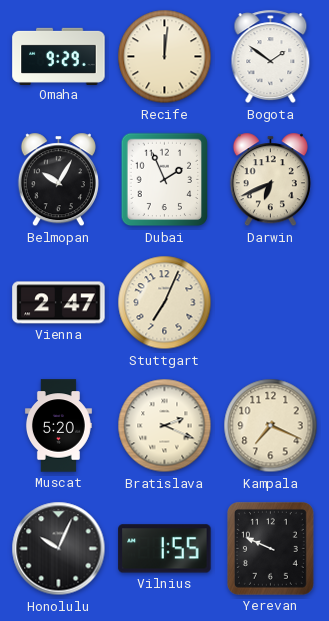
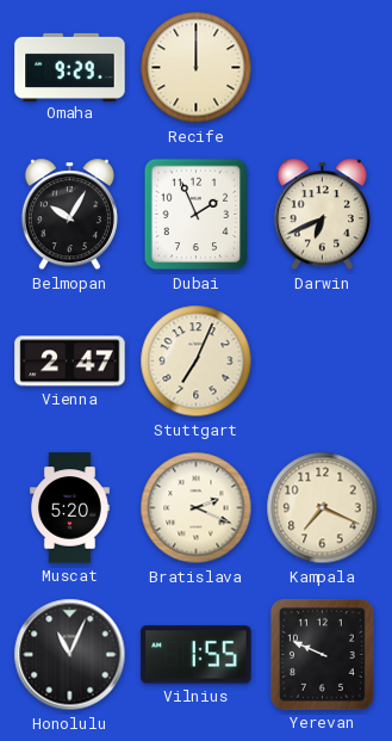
Recife: 12:01 -> 12:00 (197, 68)
Bogota: 1:51 -> none (271, 57)
Honolulu: 10:04 -> 11:04 (70, 655)
